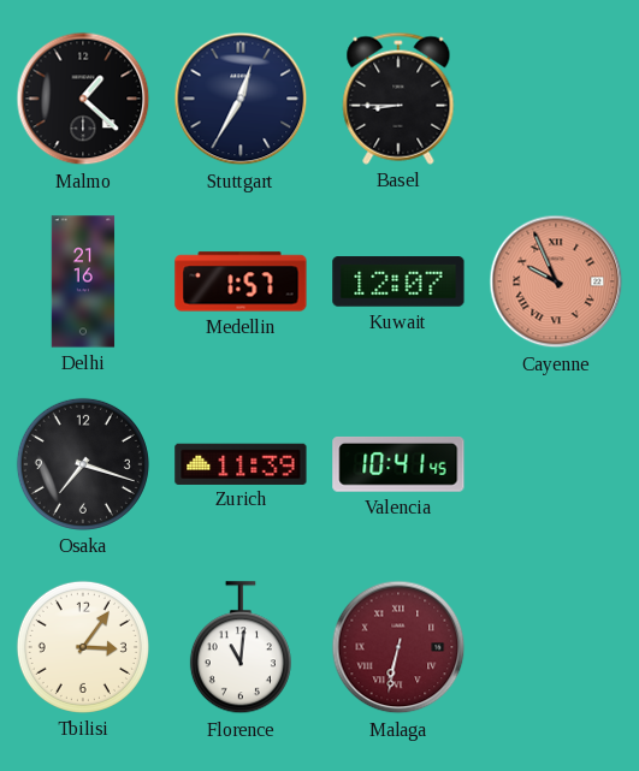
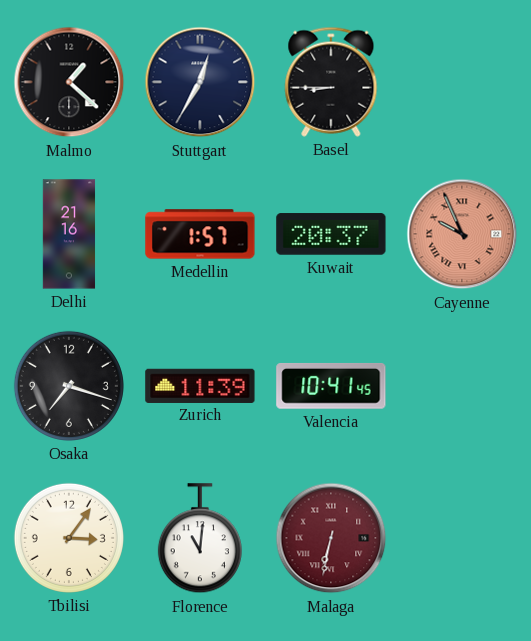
Kuwait: 12:07 -> 20:37 (331, 234)
